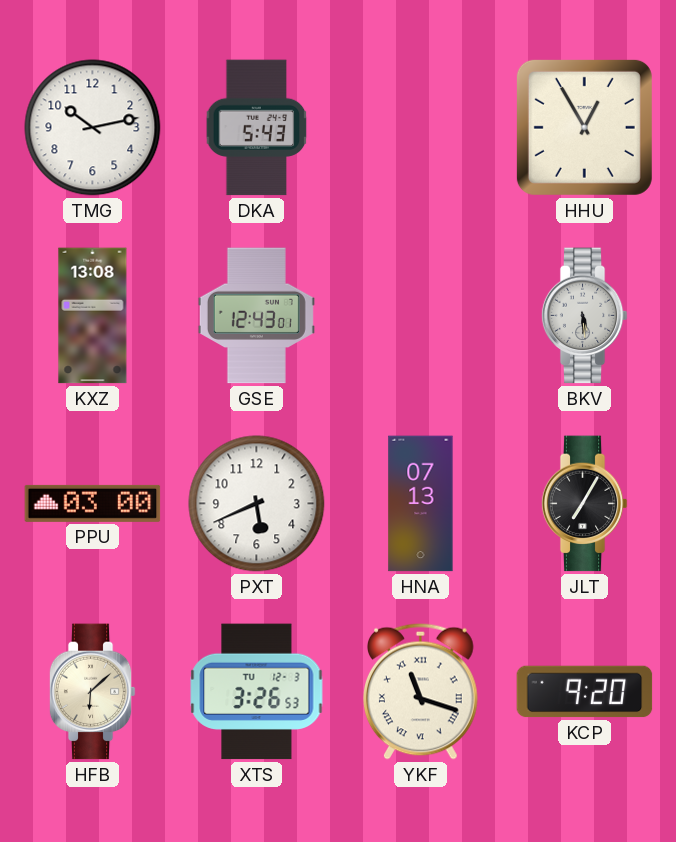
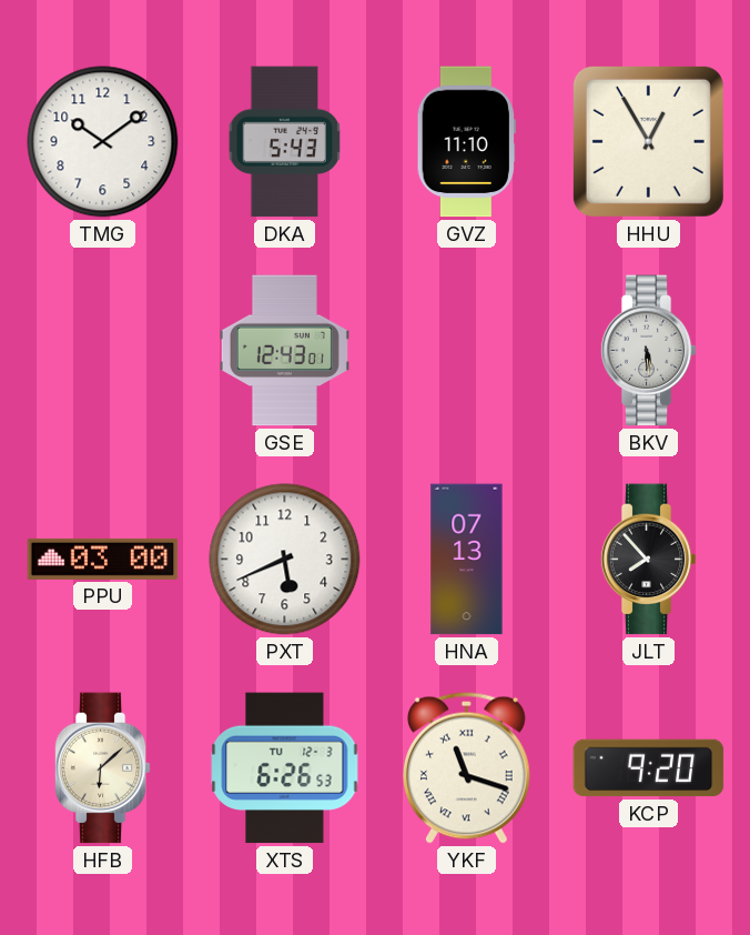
TMG: 10:13 -> 10:09 (103, 142)
GVZ: none -> 11:10 (466, 142)
KXZ: 13:08 -> none (93, 316)
JLT: 7:05 -> 7:53 (648, 560)
XTS: 3:26 -> 6:26 (285, 768)
